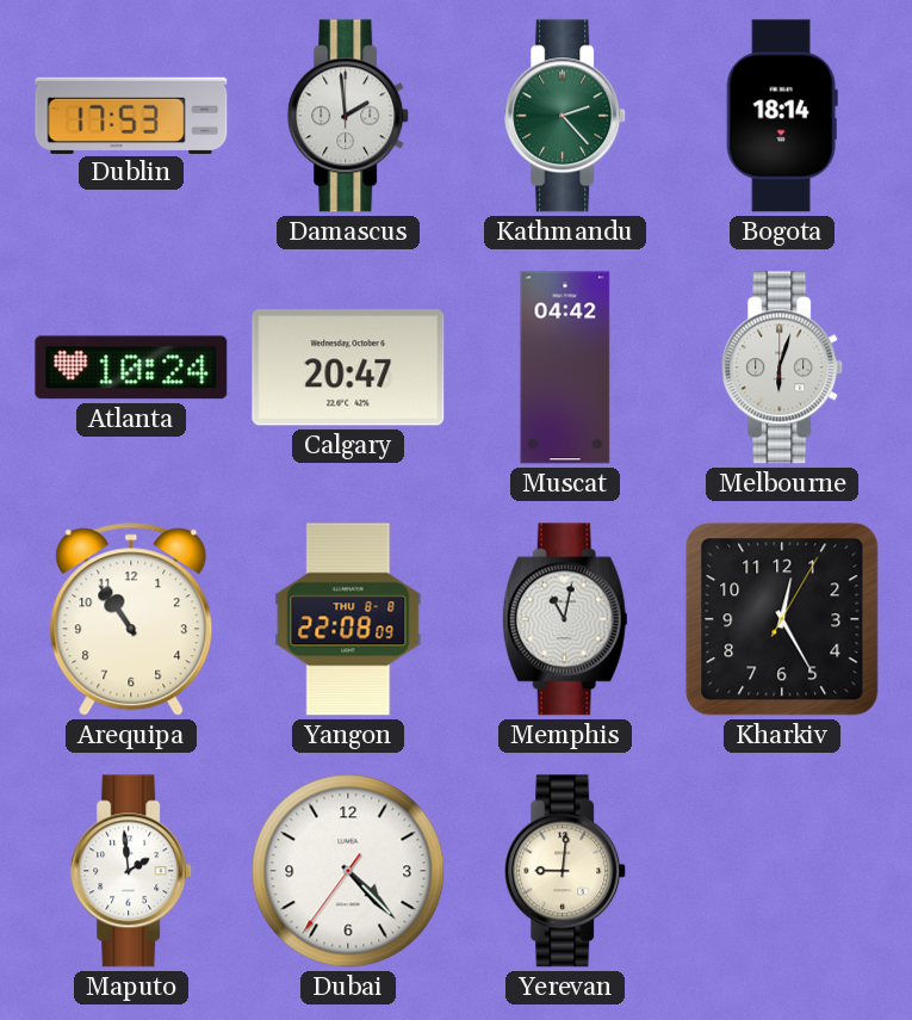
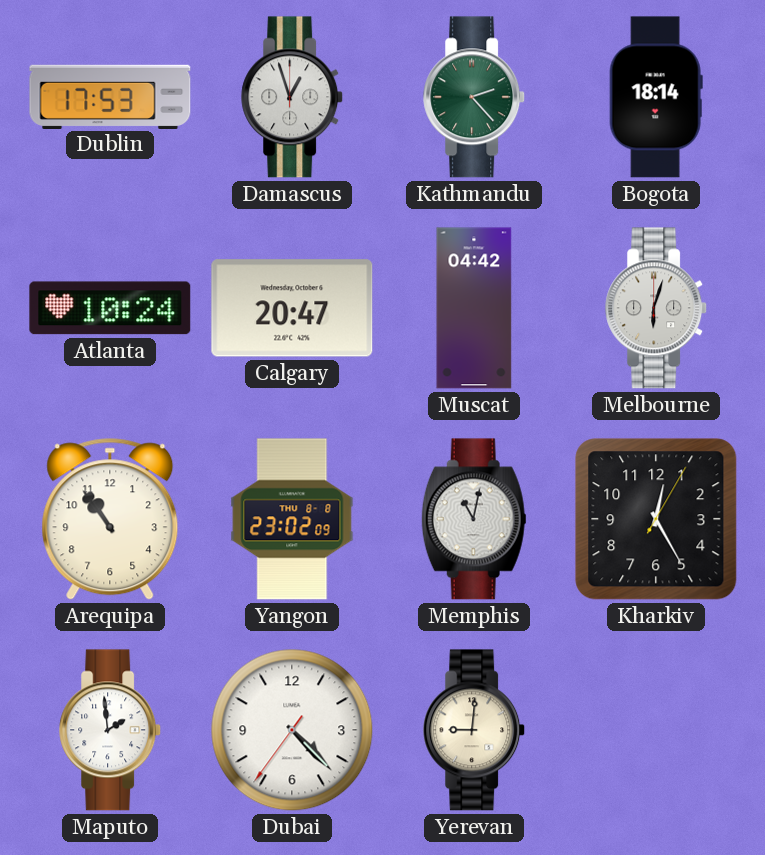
Damascus: 1:59 -> 12:57 (293, 97)
Yangon: 22:08 -> 23:02 (292, 519)
